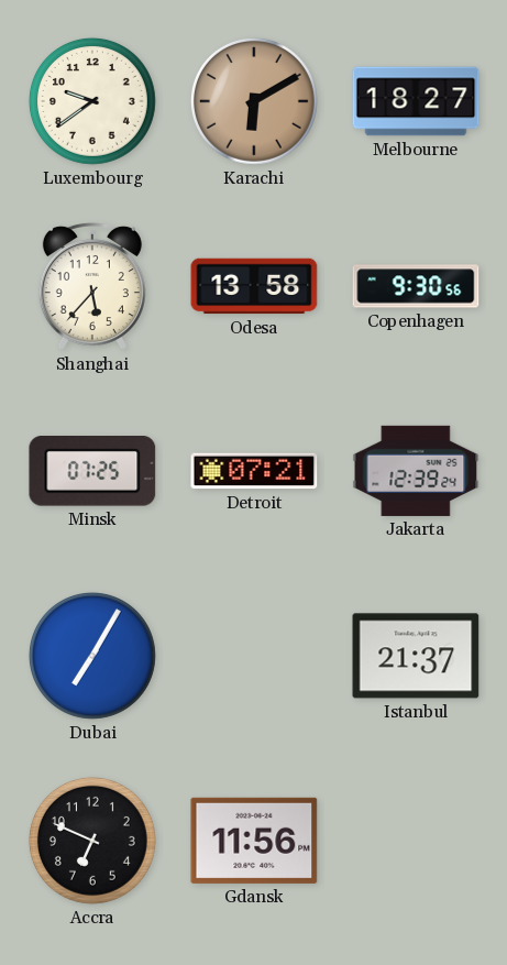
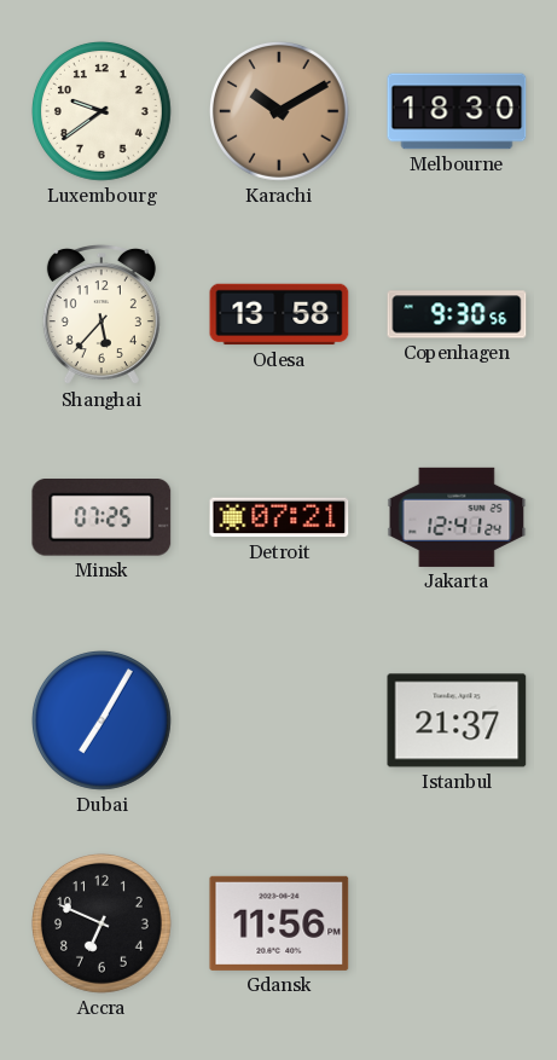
Karachi: 6:10 -> 10:10 (279, 111)
Melbourne: 18:27 -> 18:30 (457, 111)
Jakarta: 12:39 -> 12:41 (457, 517)
